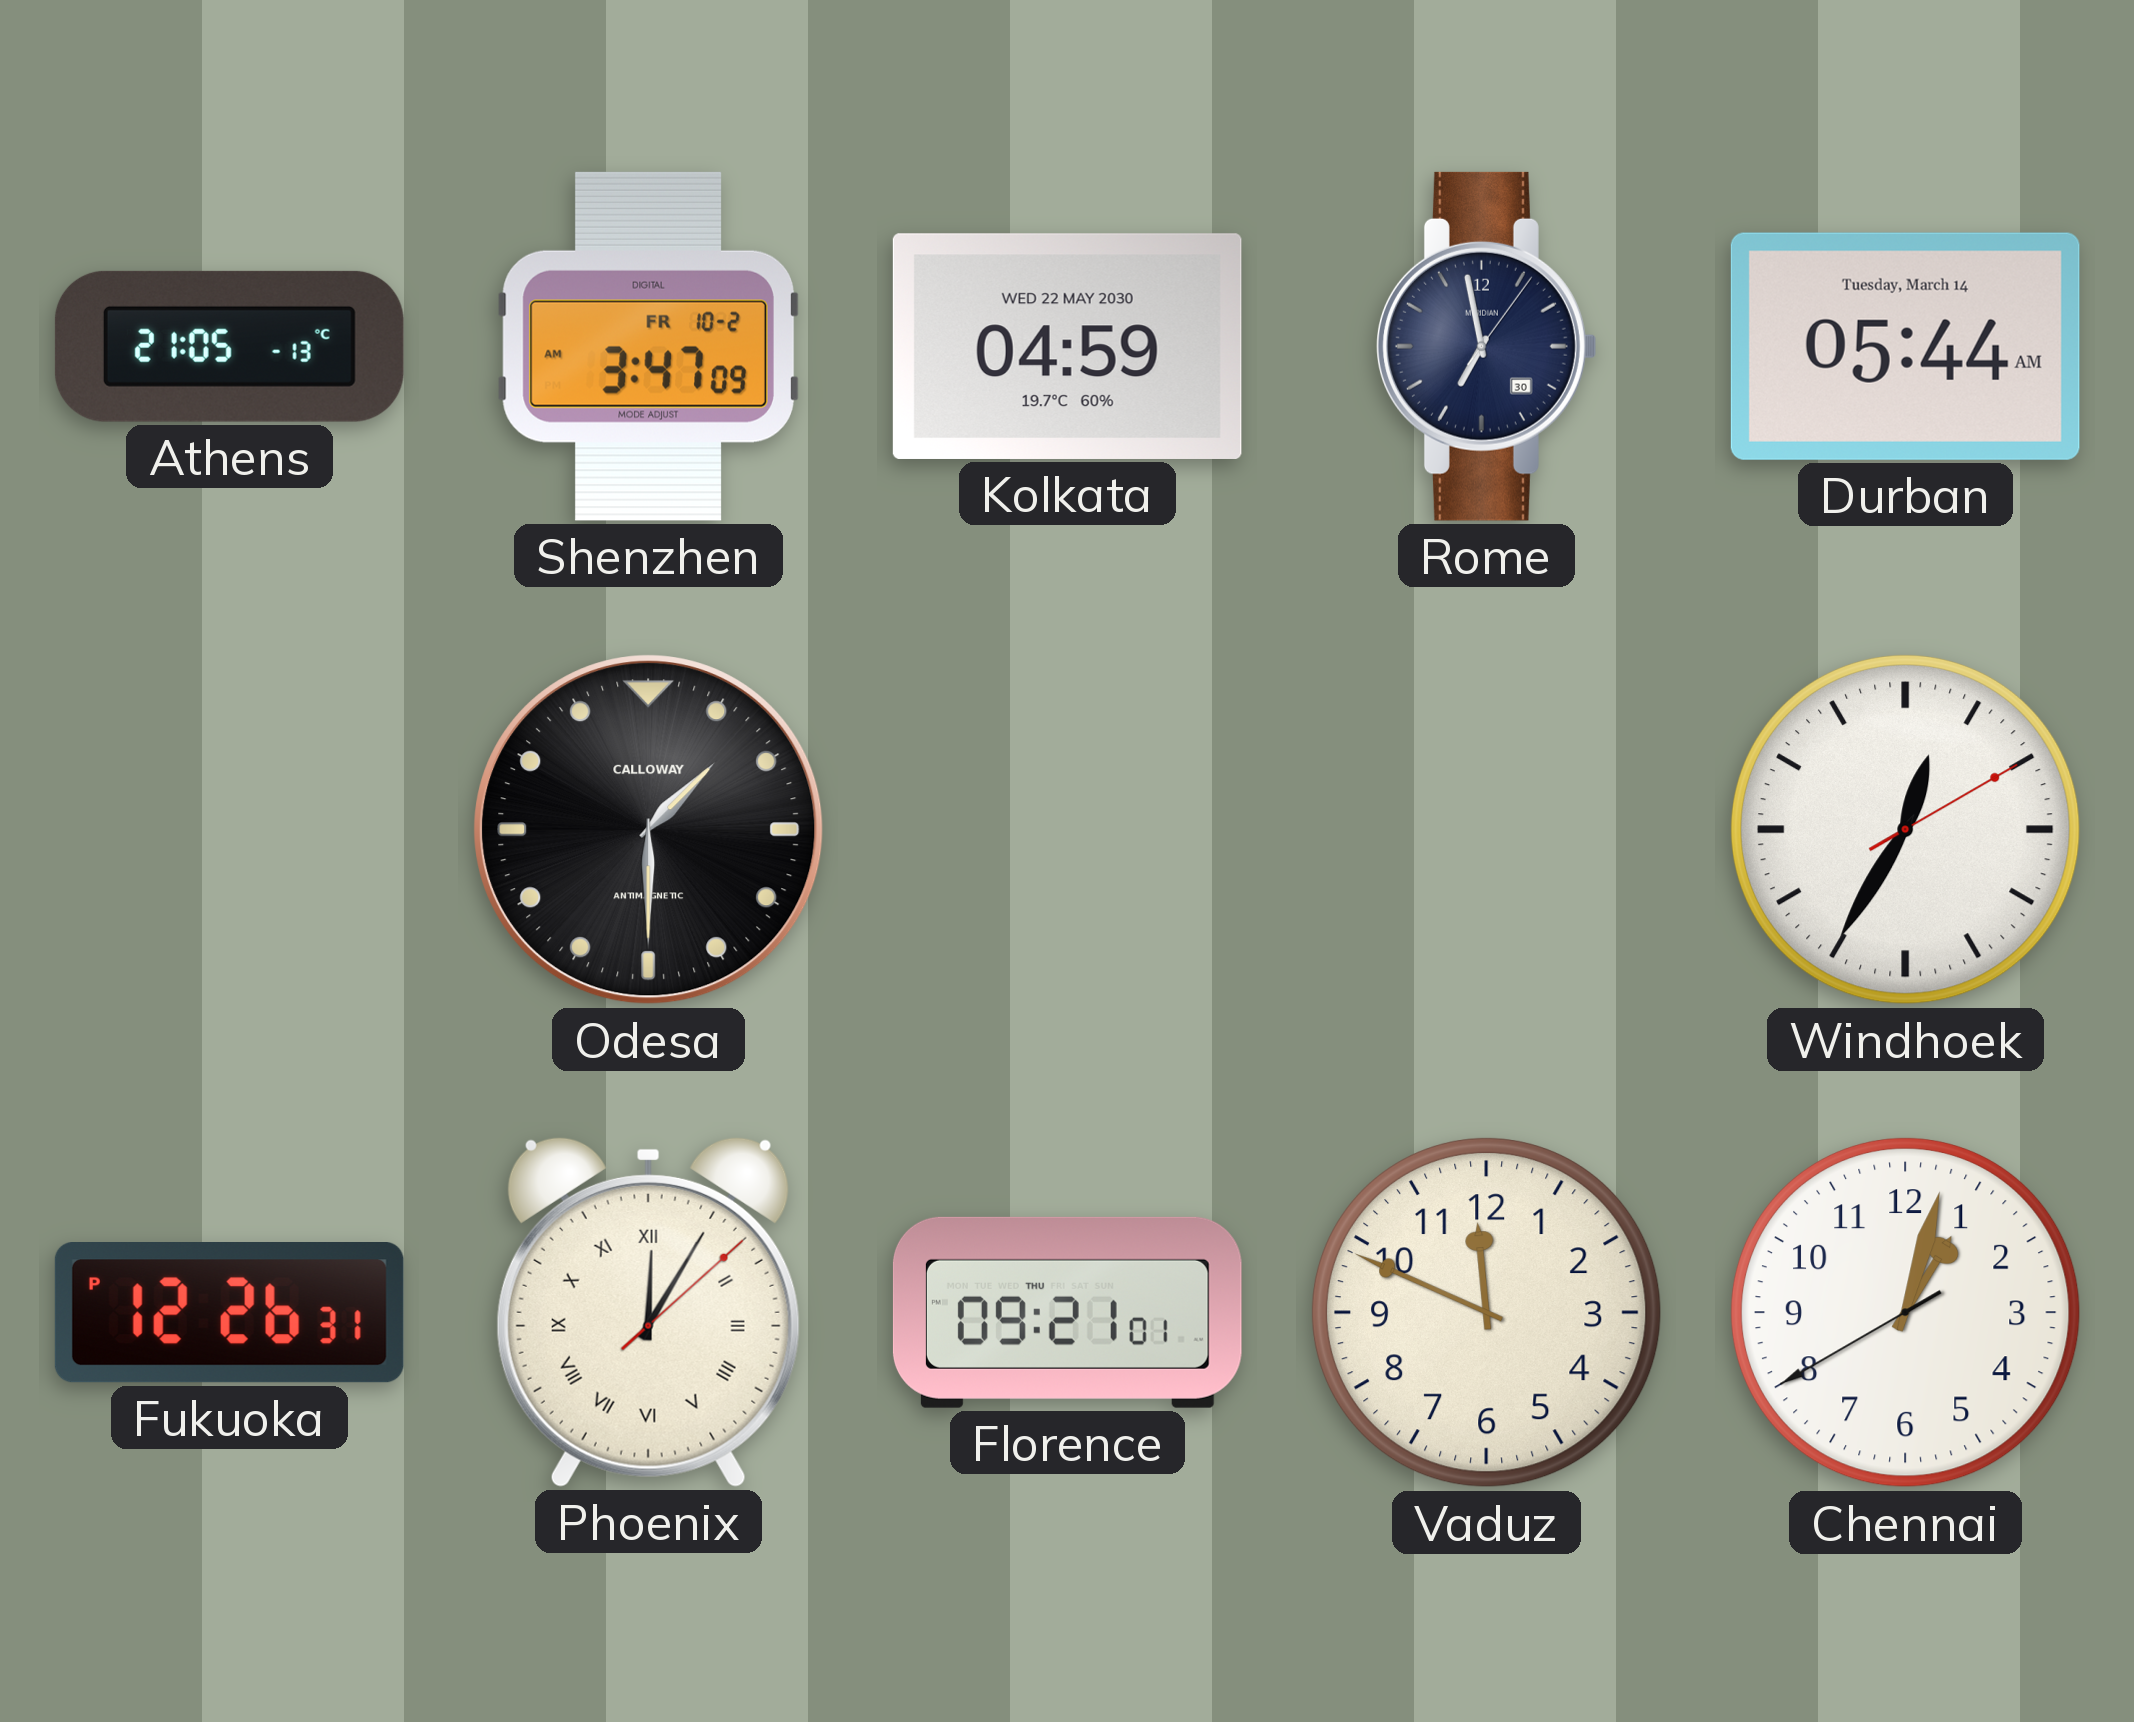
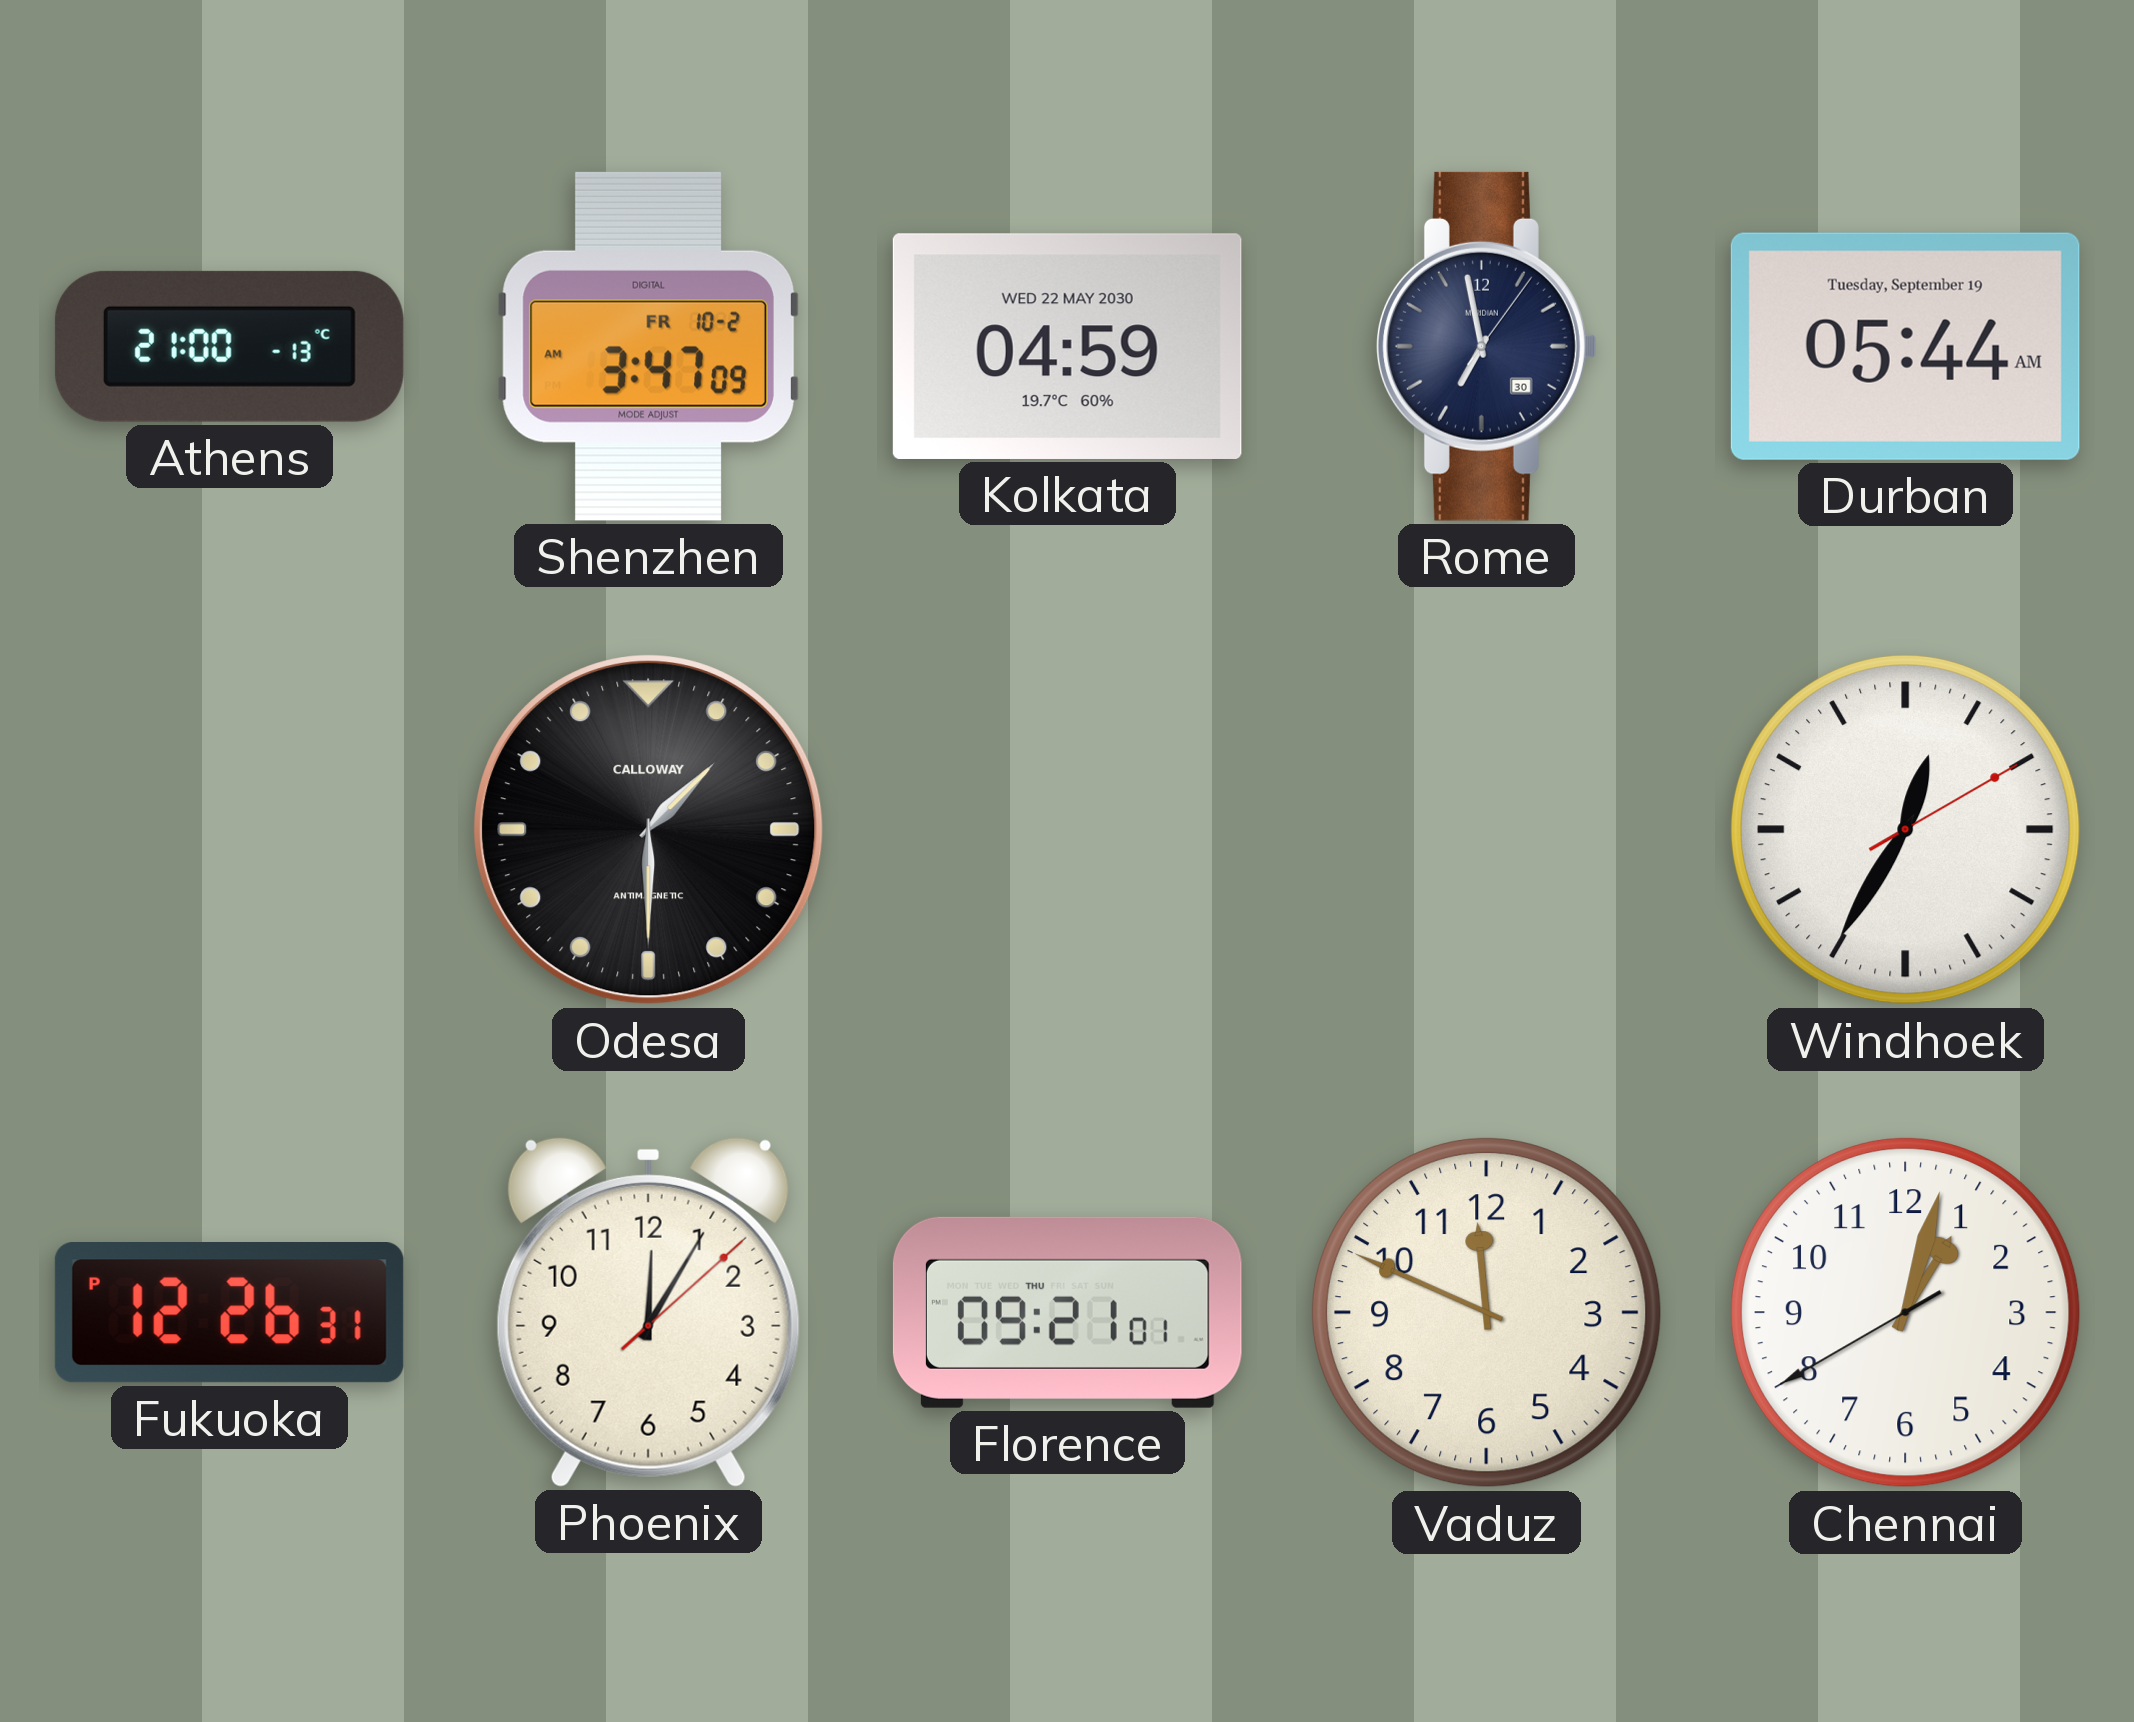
Athens: 21:05 -> 21:00 (229, 346)
Durban date: Tuesday, March 14 -> Tuesday, September 19 (1905, 346)
Phoenix numerals: Roman -> Arabic (648, 1312)
